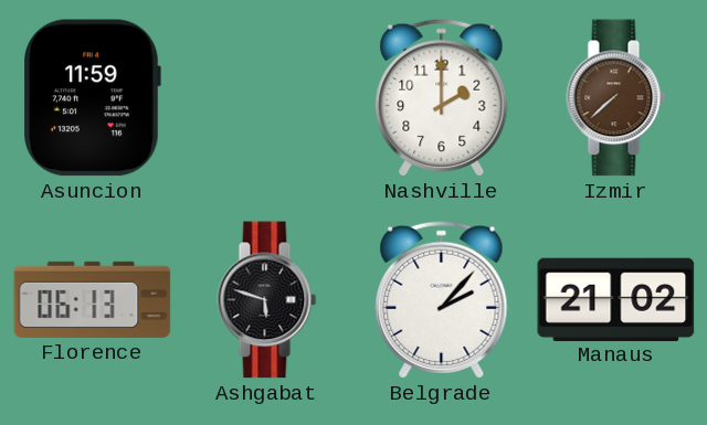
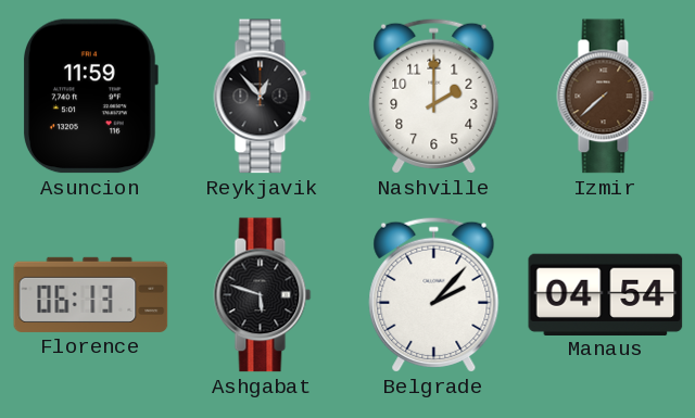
Reykjavik: none -> 12:53 (263, 97)
Manaus: 21:02 -> 04:54 (606, 294)
